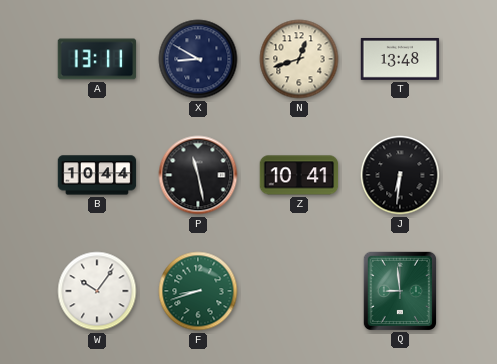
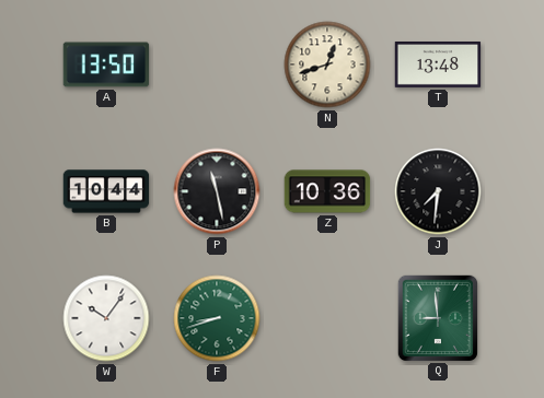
A: 13:11 -> 13:50 (106, 65)
X: 8:50 -> none (198, 59)
Z: 10:41 -> 10:36 (327, 191)
J: 6:31 -> 7:31 (438, 191)
